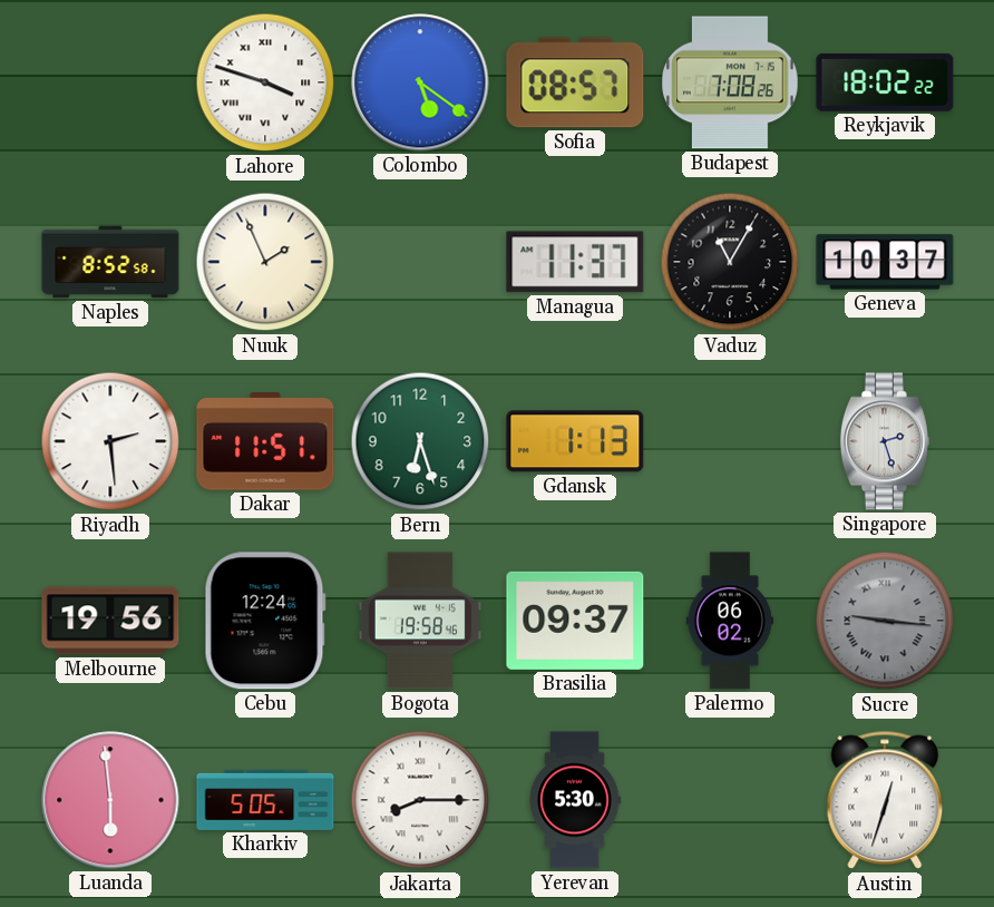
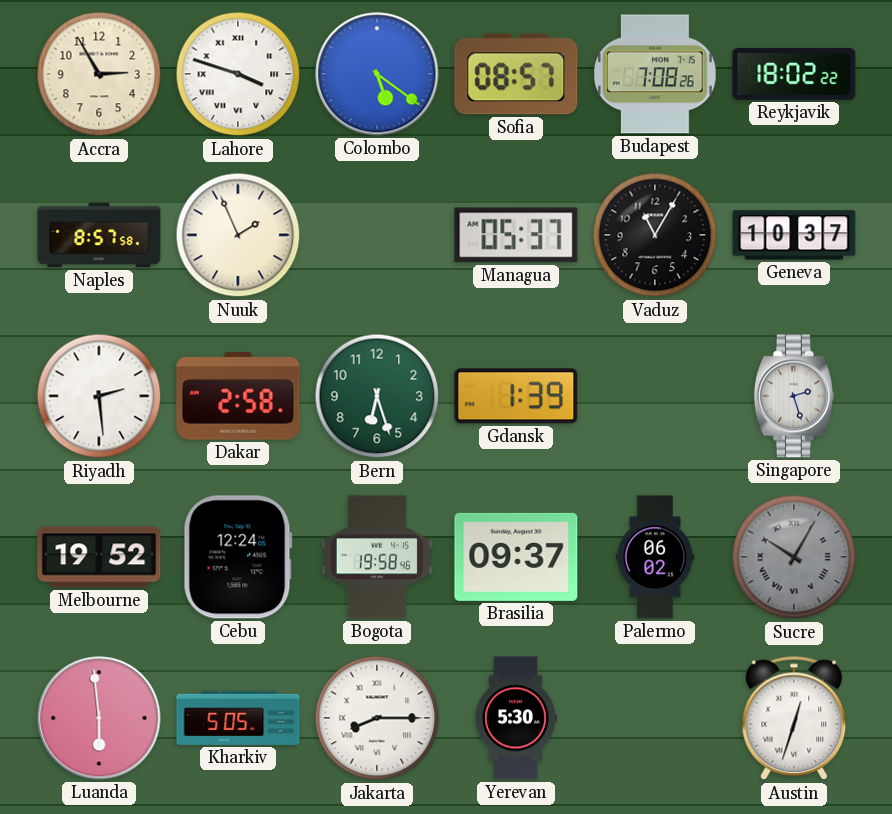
Accra: none -> 2:55 (99, 74)
Naples: 8:52 -> 8:57 (99, 235)
Managua: 11:37 -> 05:37 (516, 235)
Dakar: 11:51 -> 2:58 (238, 397)
Gdansk: 1:13 -> 1:39 (516, 396)
Melbourne: 19:56 -> 19:52 (99, 557)
Sucre: 9:16 -> 10:05 (794, 557)
